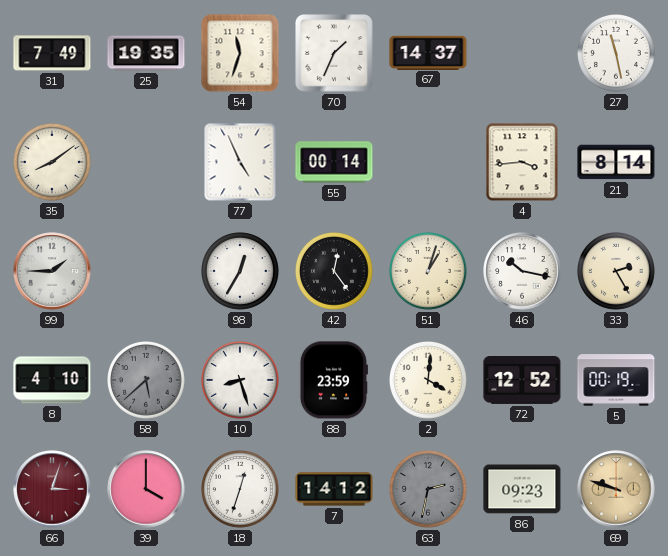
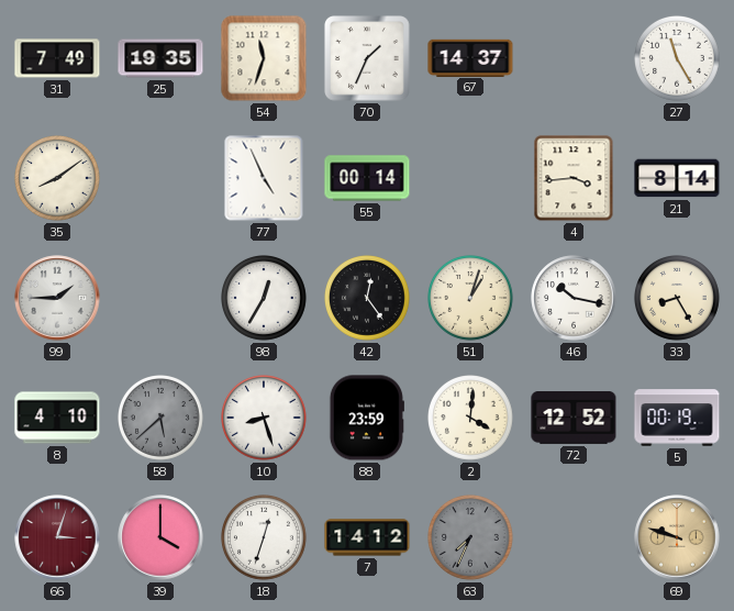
27: 11:28 -> 11:25 (678, 59)
33: 2:25 -> 8:25 (678, 299)
63: 2:32 -> 7:34 (471, 538)
86: 09:23 -> none (522, 489)
